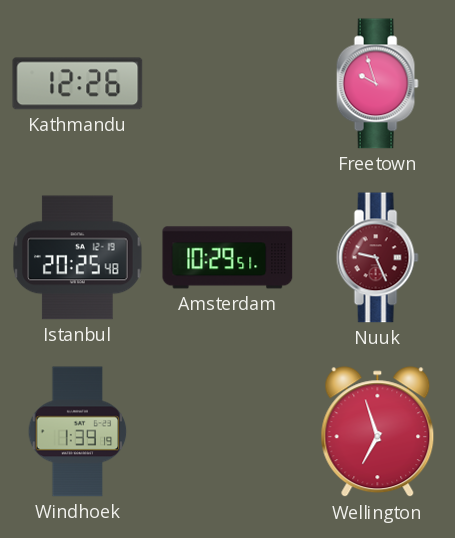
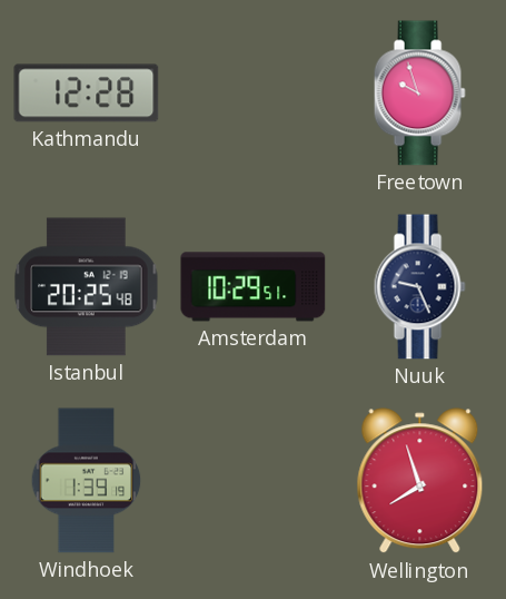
Kathmandu: 12:26 -> 12:28 (87, 94)
Nuuk dial: burgundy -> navy (419, 287)
Wellington: 6:57 -> 7:57 (420, 481)
